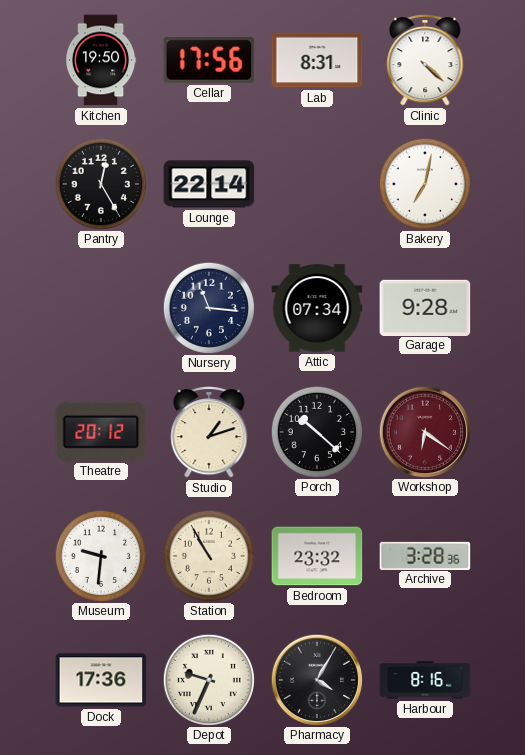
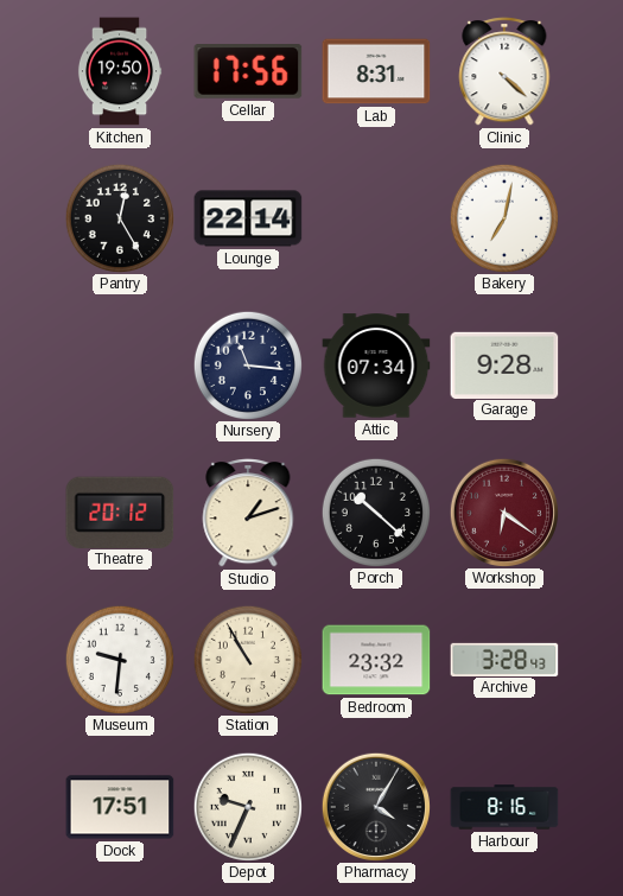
Archive: 3:28:36 -> 3:28:43 (504, 659)
Dock: 17:36 -> 17:51 (120, 807)
